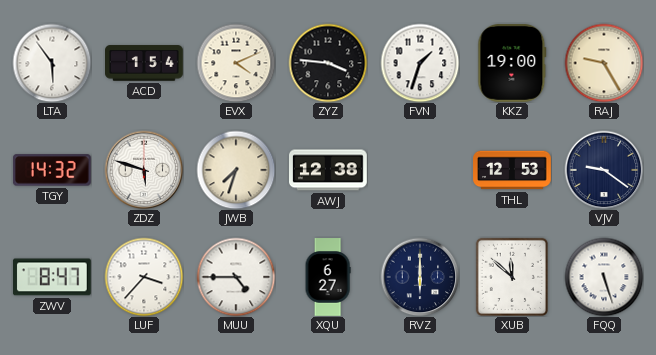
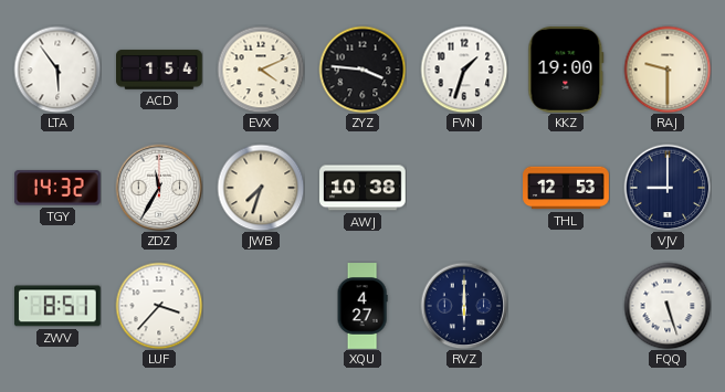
RAJ: 9:25 -> 9:30 (668, 70)
ZDZ: 5:48 -> 11:35 (159, 188)
AWJ: 12:38 -> 10:38 (364, 188)
VJV: 9:21 -> 9:00 (668, 188)
ZWV: 8:47 -> 8:51 (57, 306)
MUU: 4:45 -> none (236, 277)
XQU: 6:27 -> 4:27 (362, 306)
XUB: 11:52 -> none (511, 276)
